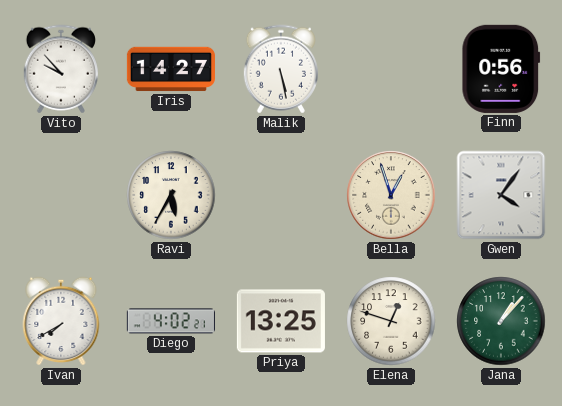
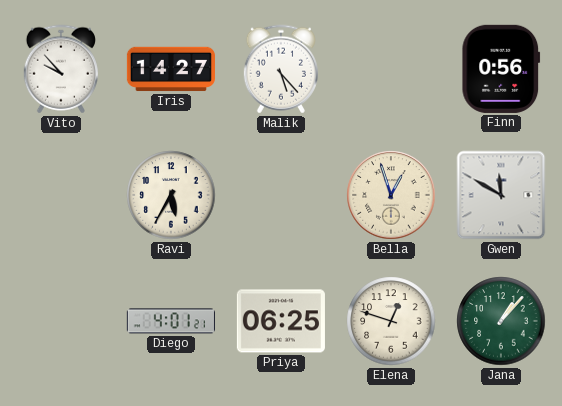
Malik: 5:28 -> 5:23 (281, 69)
Gwen: 4:06 -> 11:50 (501, 195)
Ivan: 7:40 -> none (61, 321)
Diego: 4:02 -> 4:01 (171, 321)
Priya: 13:25 -> 06:25 (281, 321)
